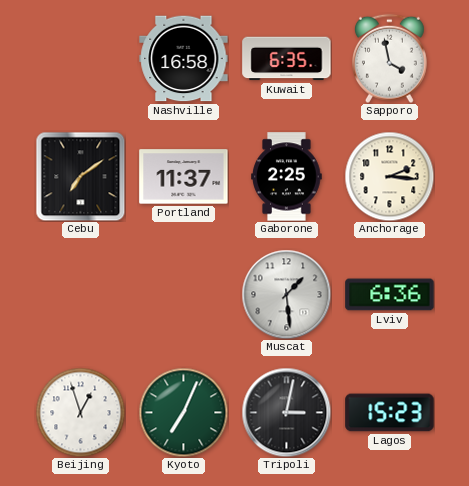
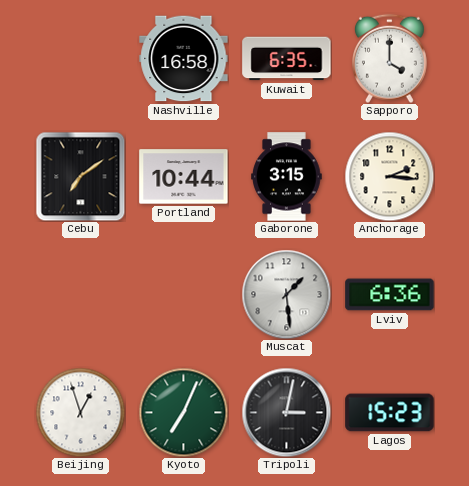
Sapporo: 3:58 -> 4:00 (390, 58)
Portland: 11:37 -> 10:44 (184, 177)
Gaborone: 2:25 -> 3:15 (287, 177)
